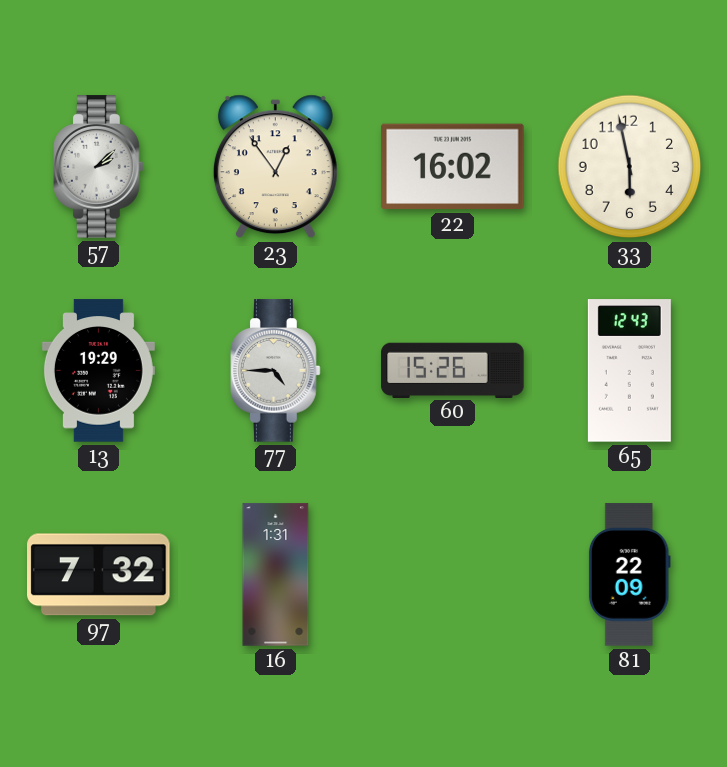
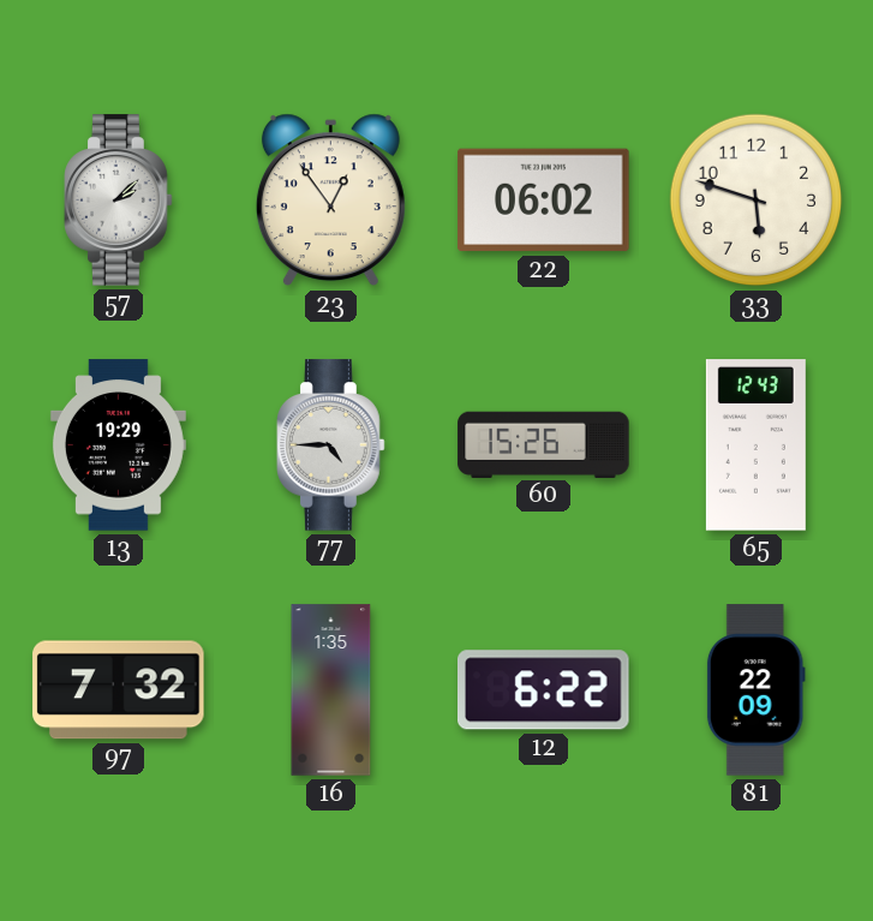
22: 16:02 -> 06:02 (544, 201)
33: 5:58 -> 5:48 (757, 201)
16: 1:31 -> 1:35 (331, 690)
12: none -> 6:22 (544, 690)
